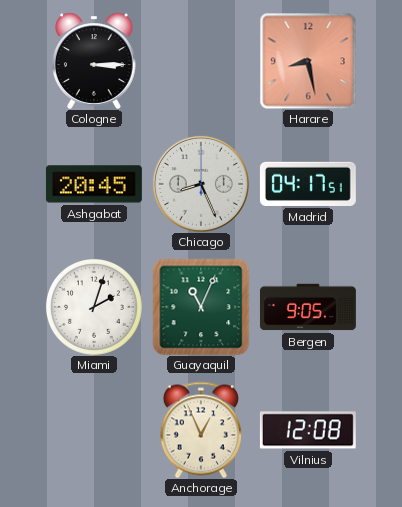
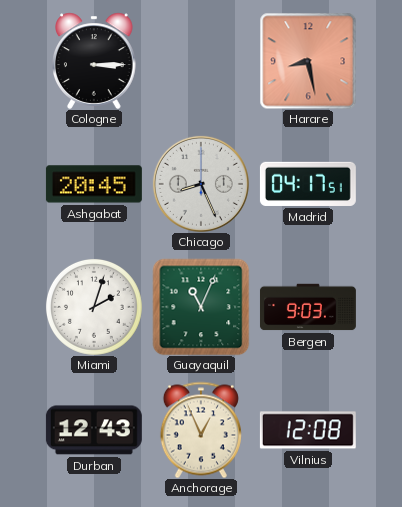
Bergen: 9:05 -> 9:03 (308, 307)
Durban: none -> 12:43 (94, 430)
